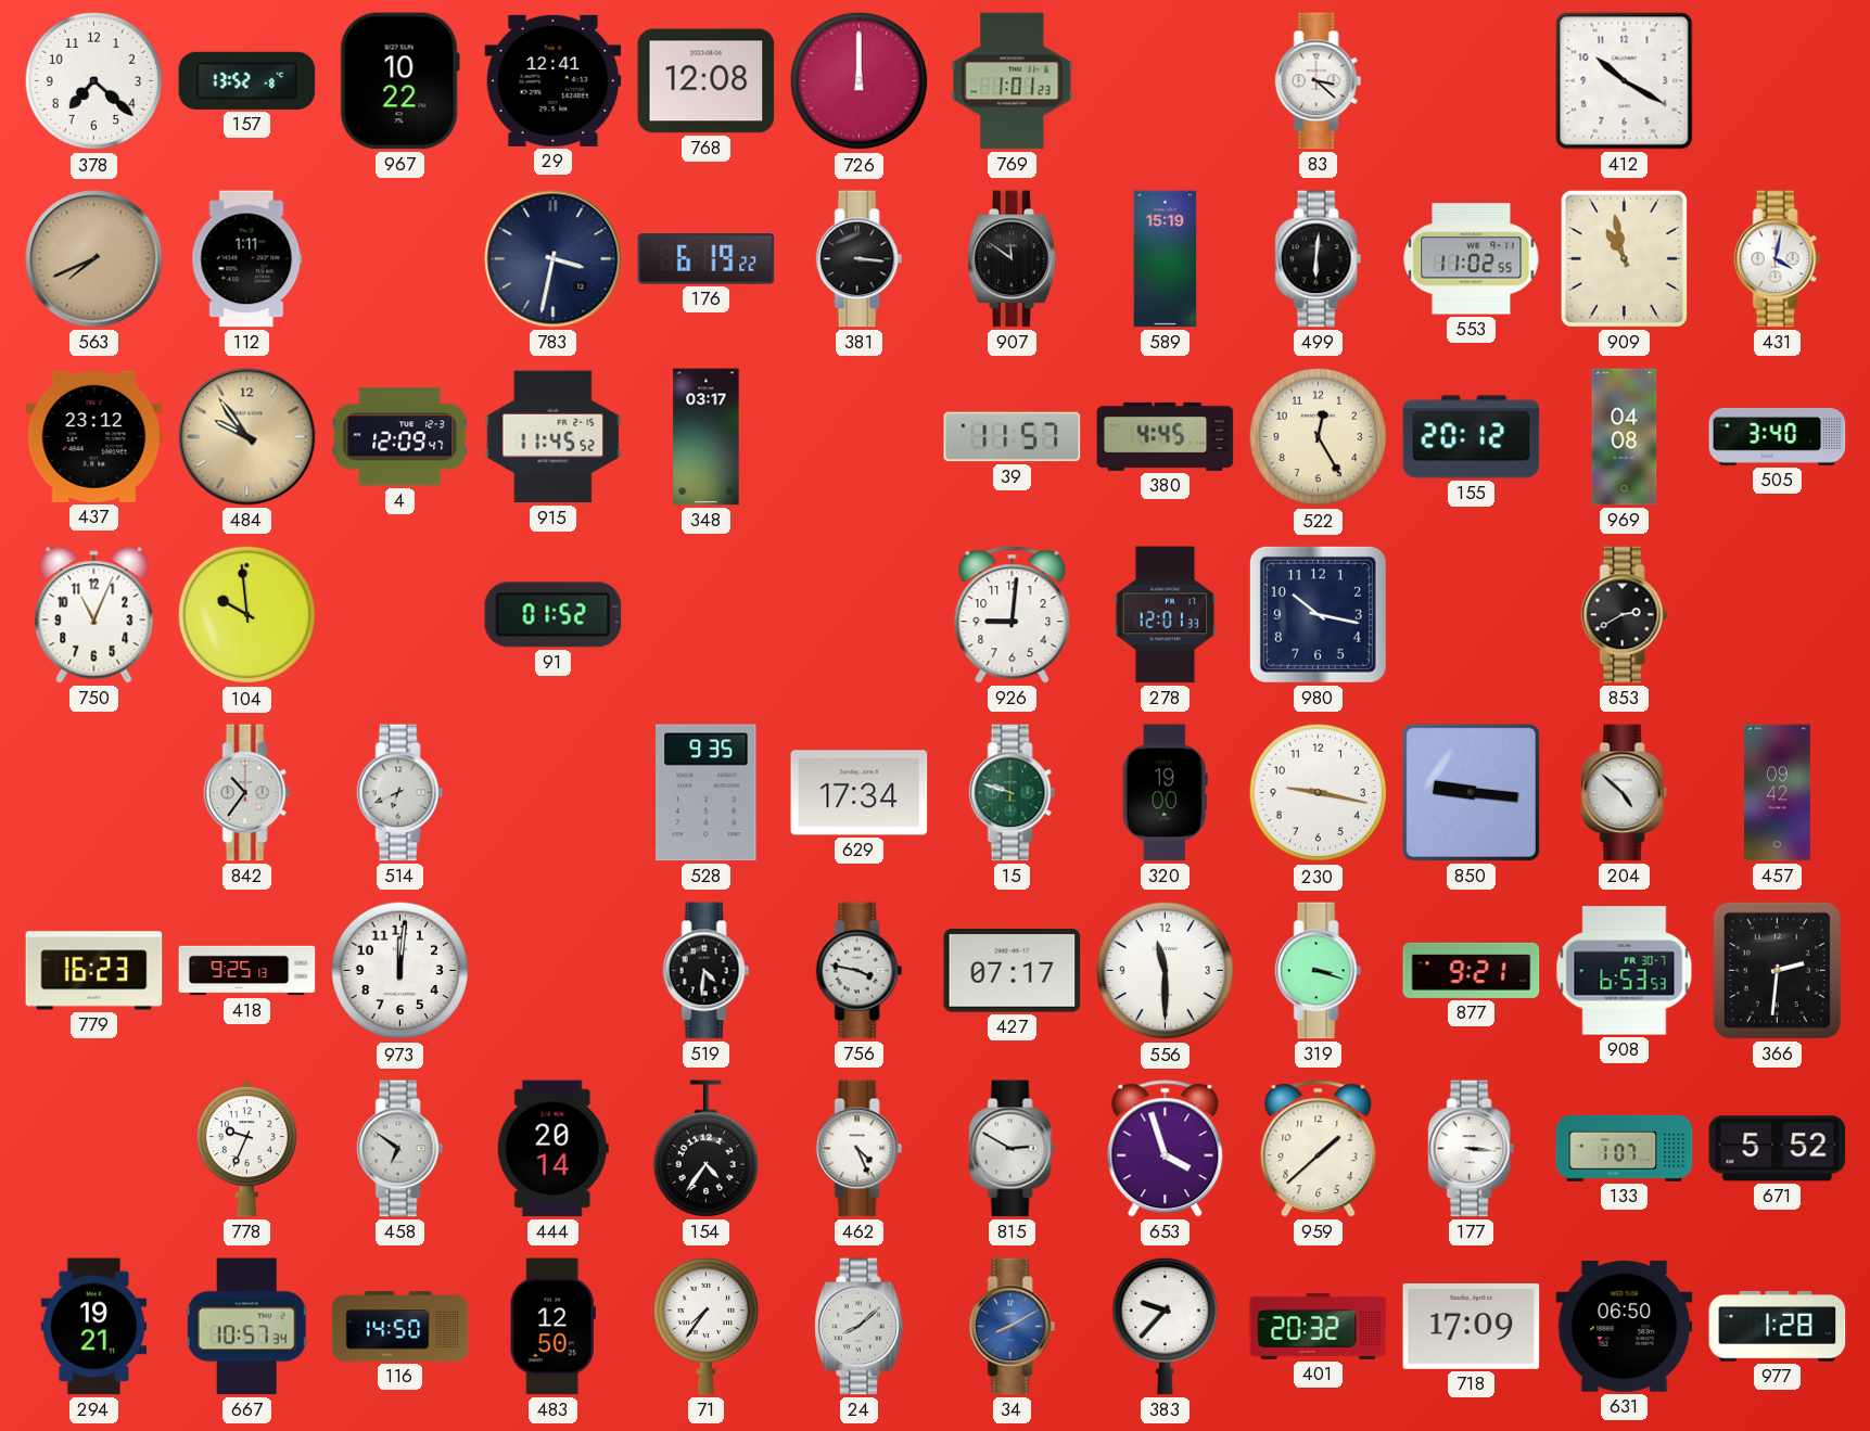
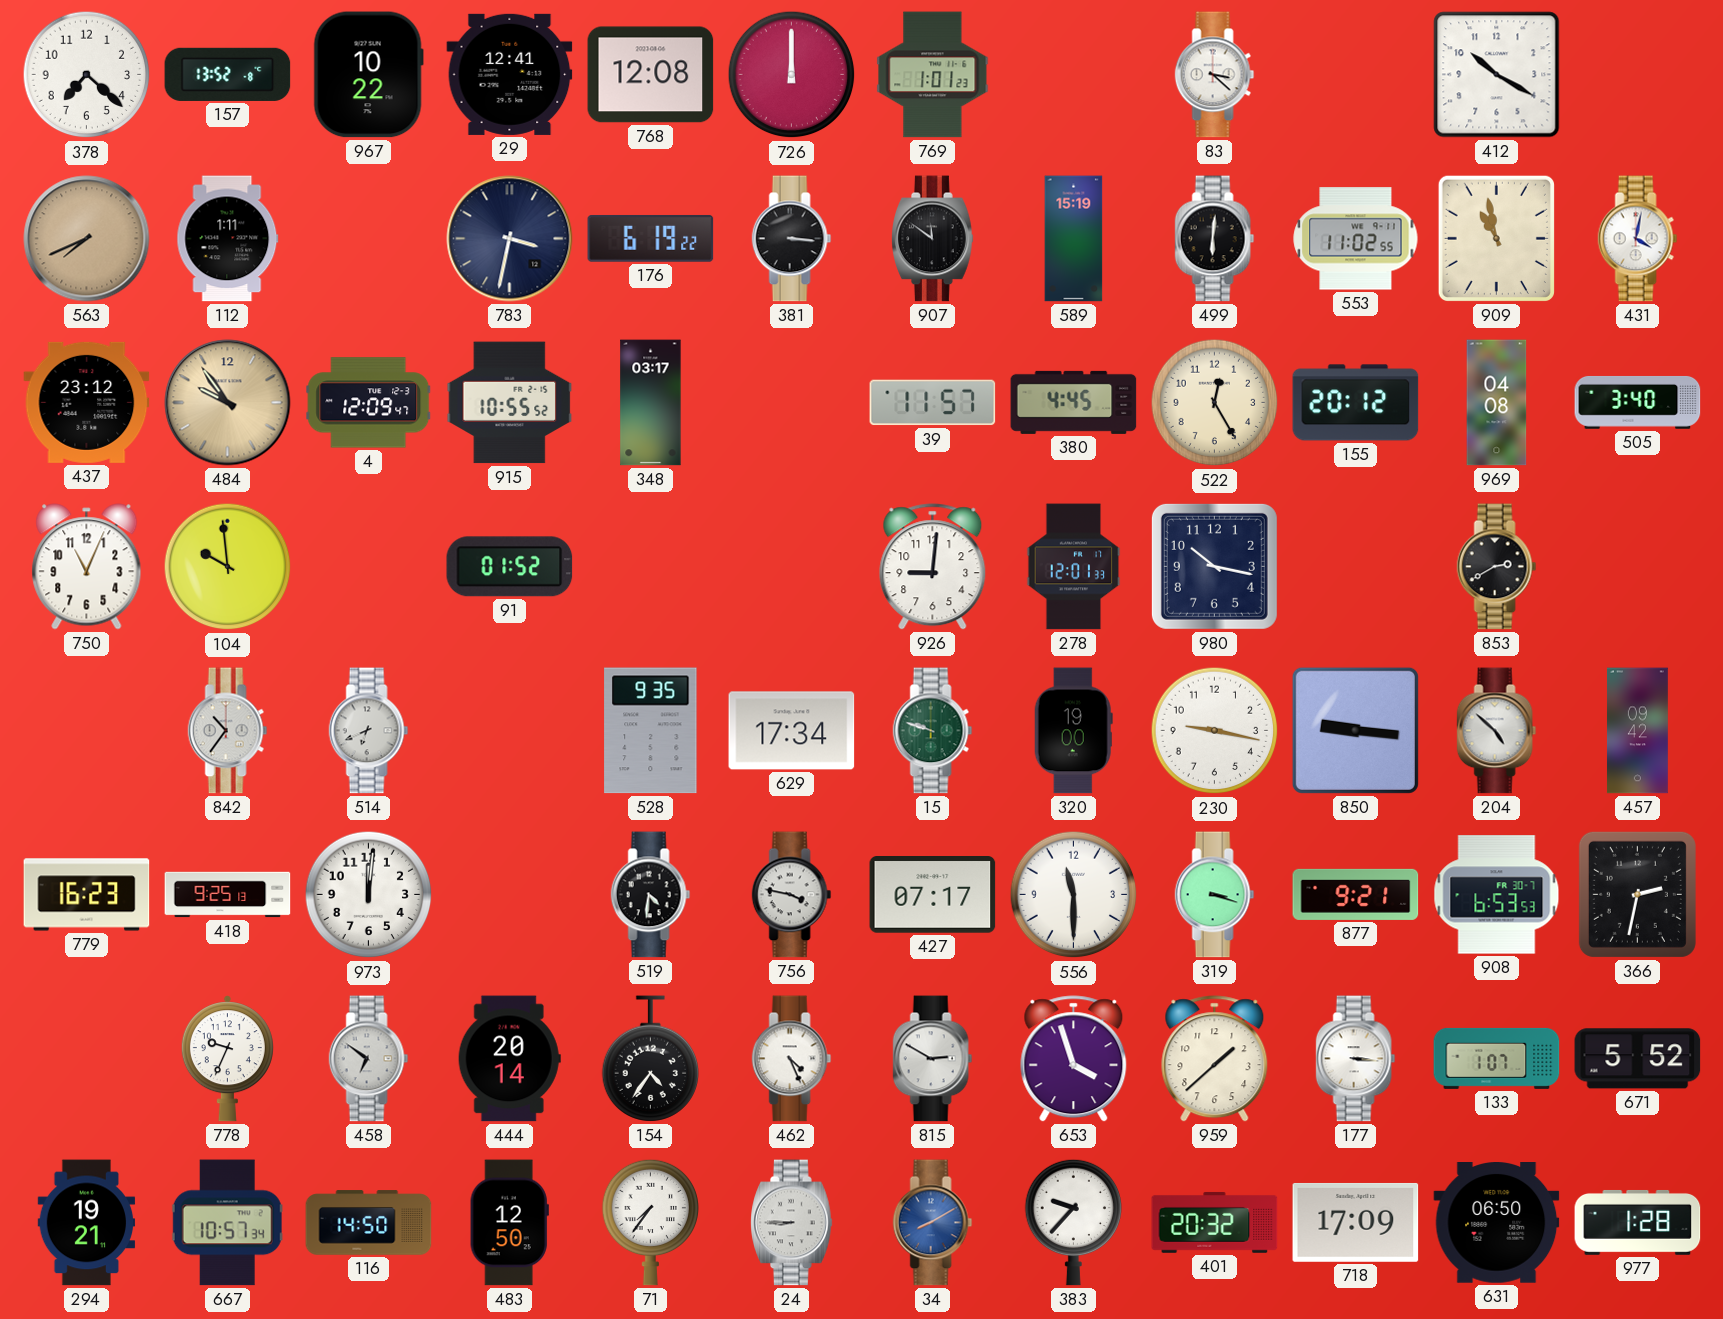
915: 11:45 -> 10:55 (510, 403)
366: 2:31 -> 2:32 (1637, 894)
24: 8:08 -> 8:45 (792, 1223)
